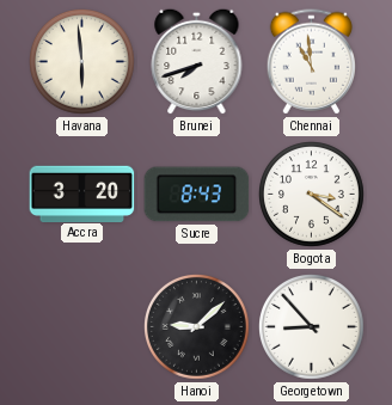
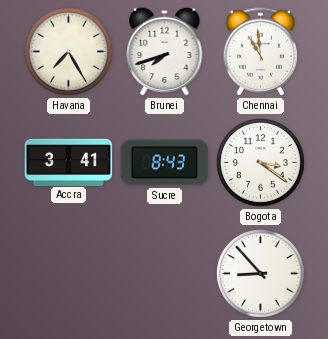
Havana: 5:59 -> 7:25 (69, 52)
Accra: 3:20 -> 3:41 (69, 162)
Hanoi: 9:08 -> none (197, 327)
